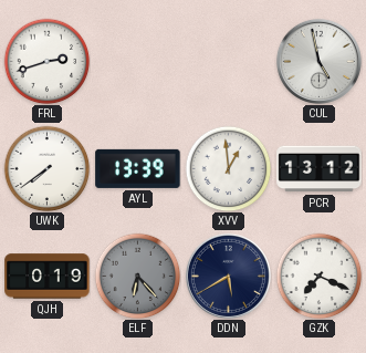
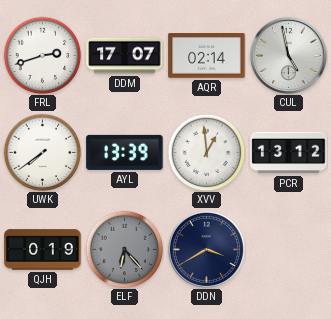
DDM: none -> 17:07 (125, 56)
AQR: none -> 02:14 (207, 56)
DDN: 5:40 -> 3:40 (206, 249)
GZK: 7:19 -> none (318, 276)
